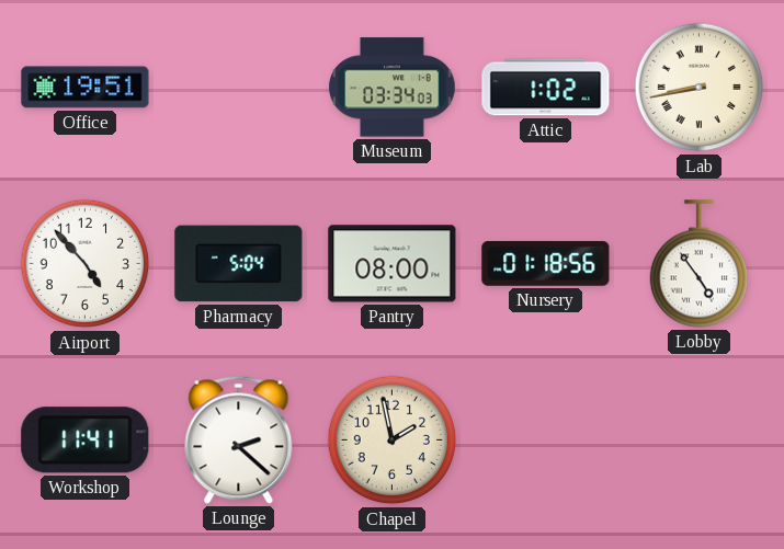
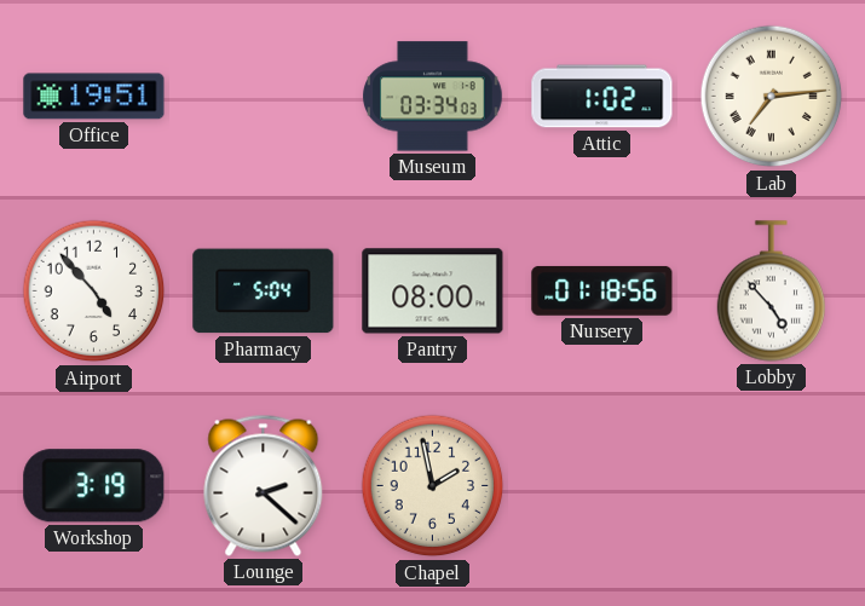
Lab: 8:43 -> 7:14 (772, 97)
Lobby: 4:54 -> 4:53 (772, 292)
Workshop: 11:41 -> 3:19 (94, 486)
